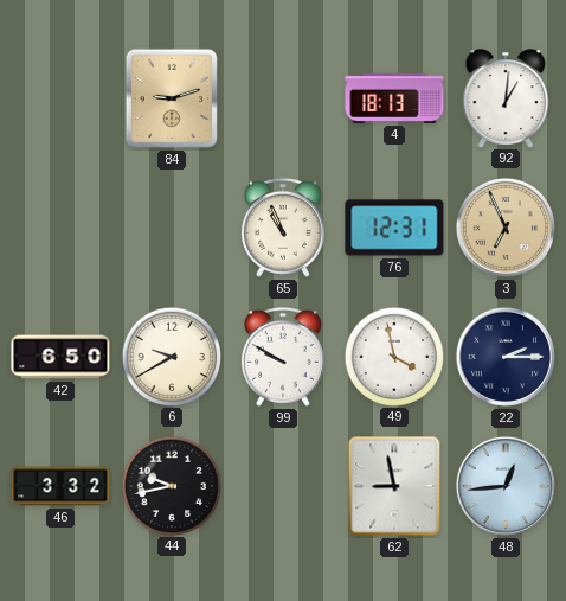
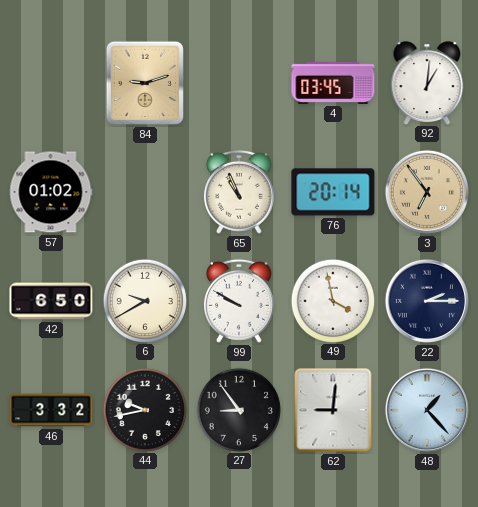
4: 18:13 -> 03:45 (333, 83)
57: none -> 01:02 (51, 192)
76: 12:31 -> 20:14 (333, 192)
3: 6:56 -> 6:54 (427, 192)
27: none -> 8:54 (238, 409)
62: 8:58 -> 9:01 (333, 410)
48: 12:44 -> 1:23 (427, 410)
